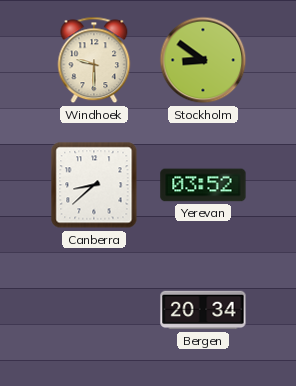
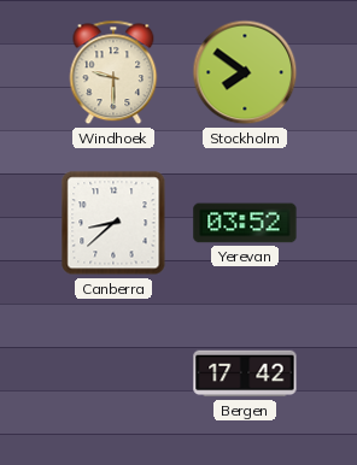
Stockholm: 8:51 -> 7:51 (245, 72)
Bergen: 20:34 -> 17:42 (245, 373)
